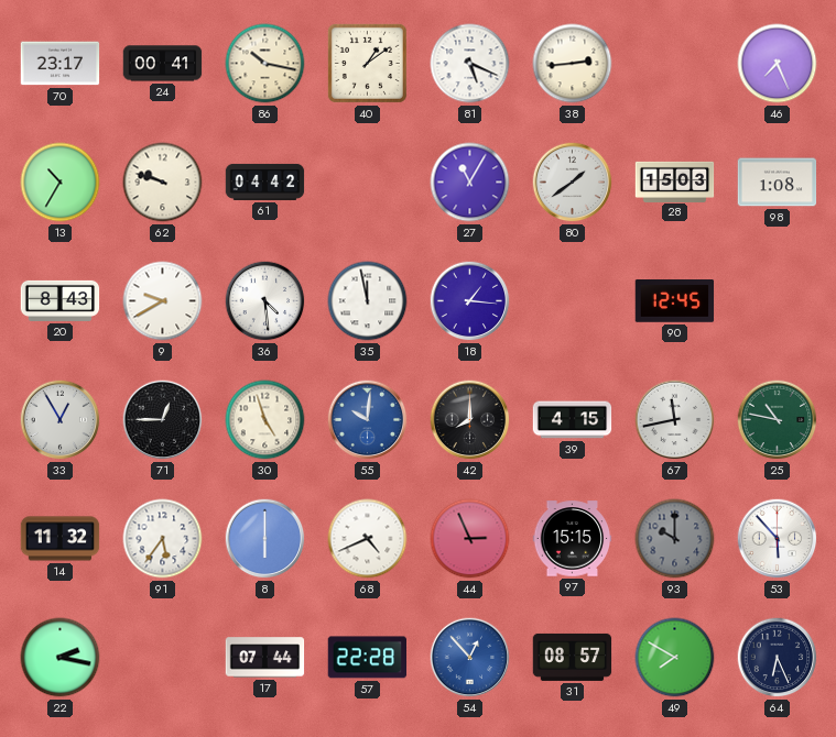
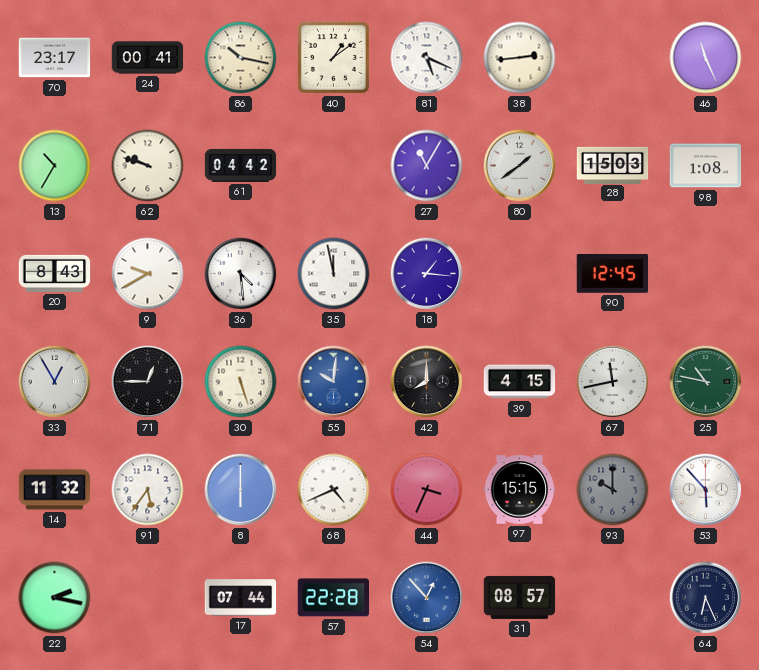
46: 7:26 -> 11:26 (706, 58)
30: 4:57 -> 5:27 (241, 382)
44: 2:56 -> 3:34 (427, 490)
49: 7:50 -> none (675, 658)
